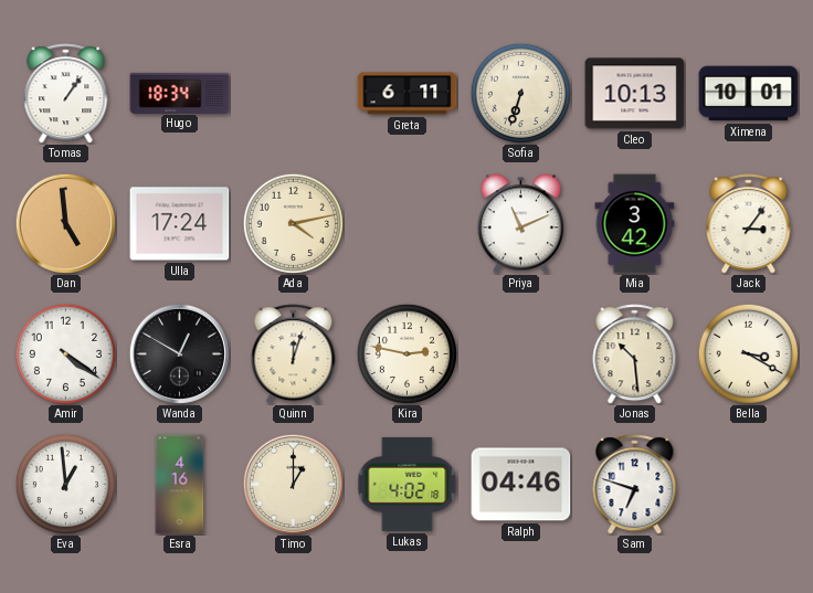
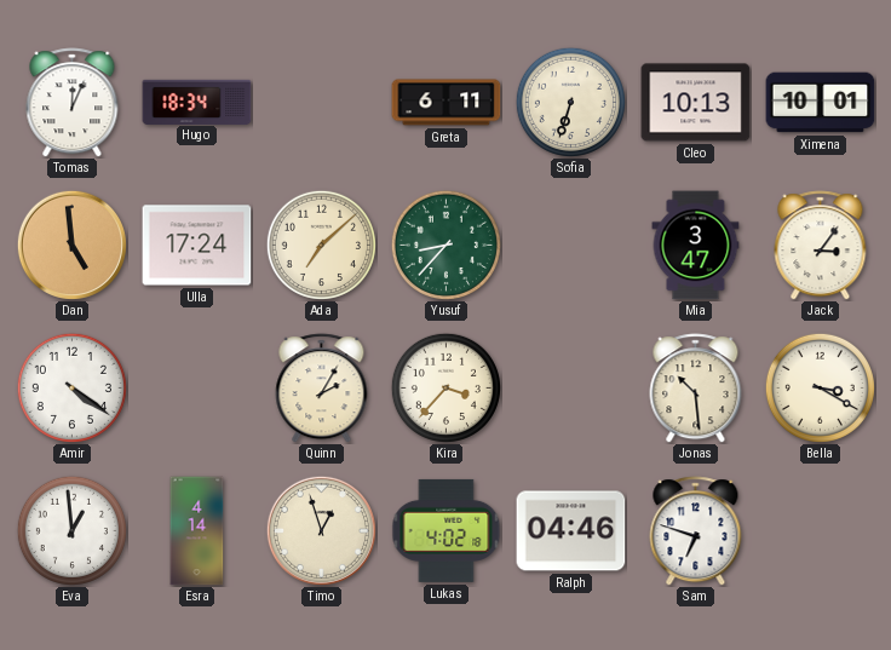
Tomas: 1:06 -> 12:04 (73, 103)
Ada: 4:13 -> 7:08 (321, 245)
Yusuf: none -> 8:37 (445, 245)
Priya: 11:11 -> none (520, 224)
Mia: 3:42 -> 3:47 (696, 246)
Wanda: 12:50 -> none (179, 353)
Quinn: 12:03 -> 2:05 (322, 389)
Kira: 2:47 -> 3:37 (445, 387)
Esra: 4:16 -> 4:14 (197, 531)
Timo: 1:00 -> 12:57 (321, 530)
